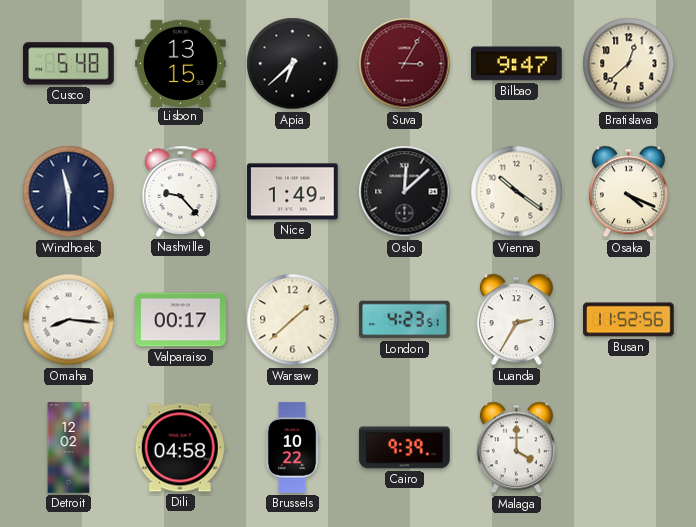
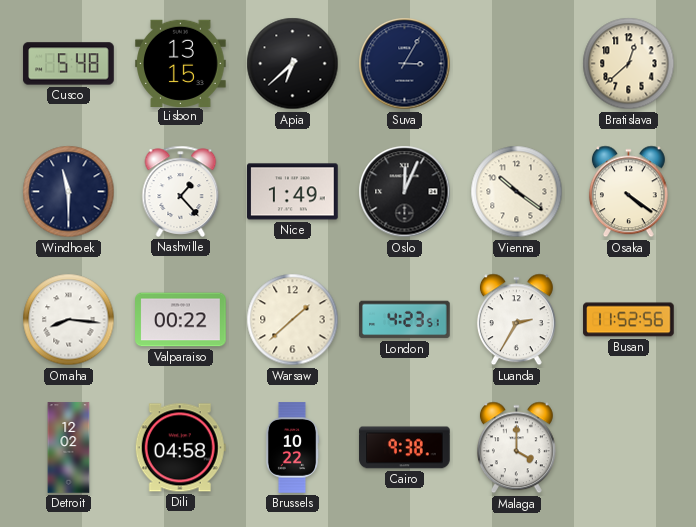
Suva dial: burgundy -> navy (405, 64)
Bilbao: 9:47 -> none (517, 64)
Nashville: 9:23 -> 1:23 (181, 191)
Oslo: 12:08 -> 12:04 (405, 192)
Osaka: 4:19 -> 4:21 (628, 192)
Valparaiso: 00:17 -> 00:22 (181, 320)
Cairo: 9:39 -> 9:38 (405, 448)
